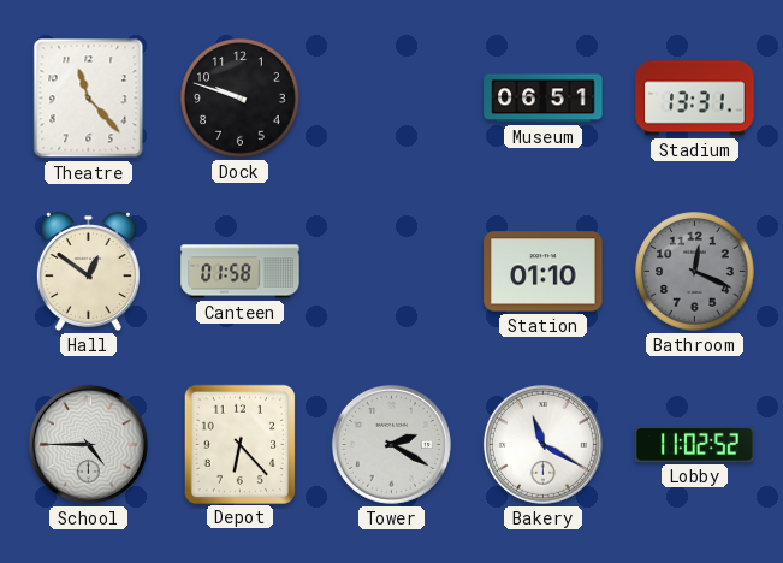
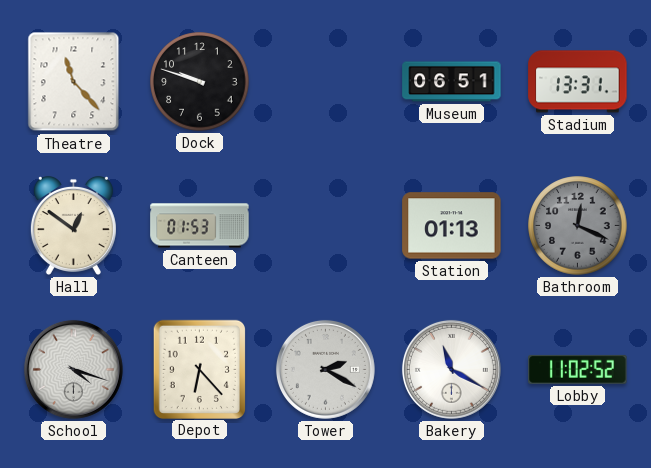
Canteen: 01:58 -> 01:53 (200, 226)
Station: 01:10 -> 01:13 (452, 226)
School: 4:45 -> 4:18 (73, 369)
